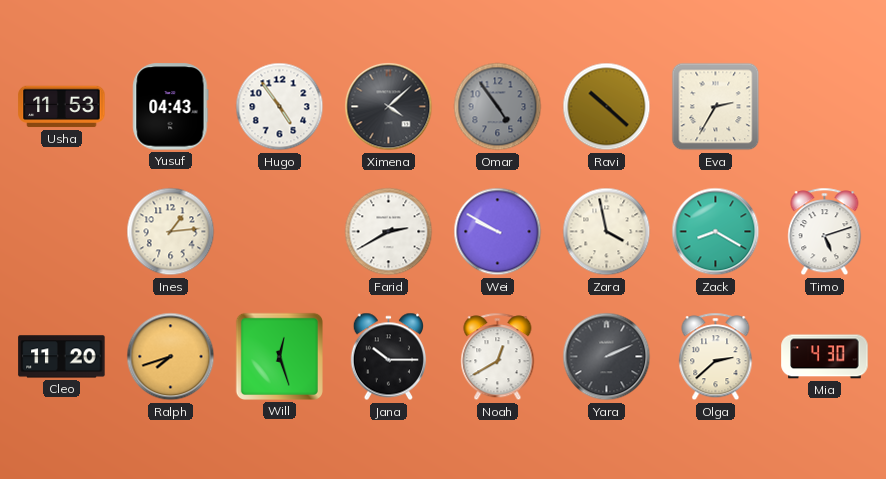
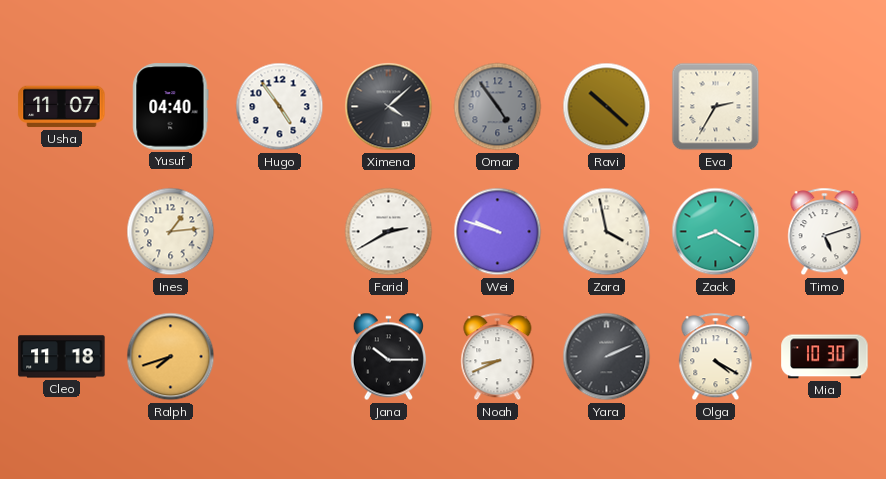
Usha: 11:53 -> 11:07 (62, 107)
Yusuf: 04:43 -> 04:40 (171, 107)
Wei: 9:50 -> 9:48 (498, 232)
Cleo: 11:20 -> 11:18 (62, 357)
Will: 12:27 -> none (279, 356)
Noah: 12:40 -> 8:41 (498, 357)
Olga: 2:38 -> 4:20 (716, 357)
Mia: 4:30 -> 10:30 (825, 357)
